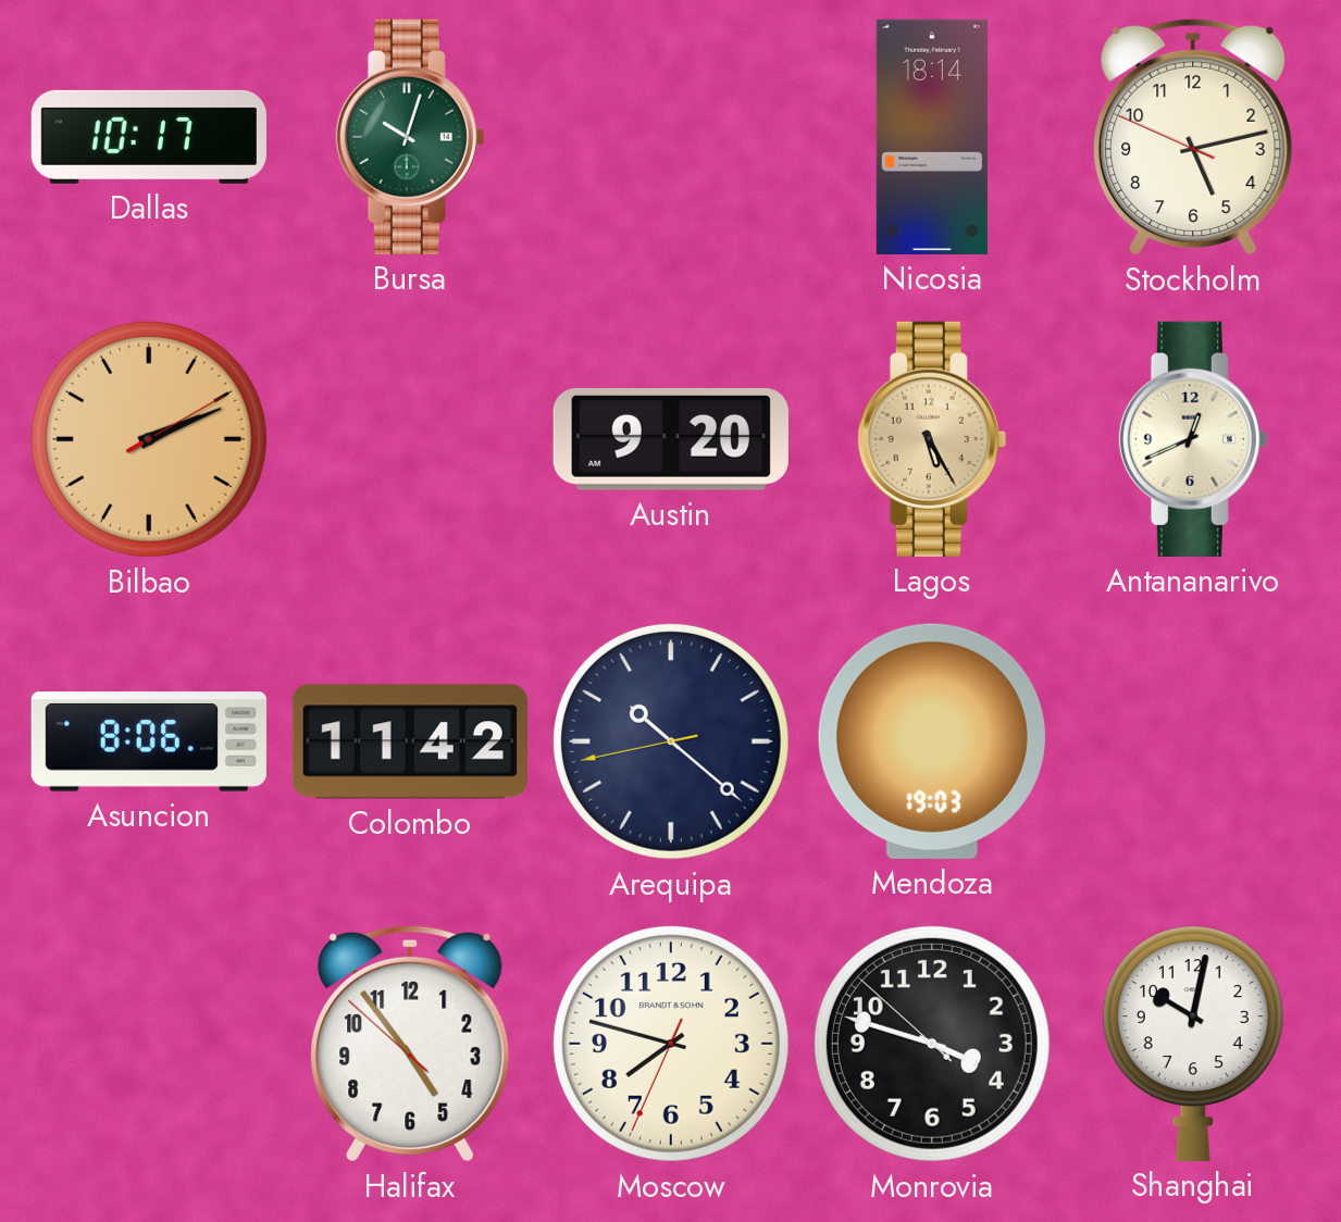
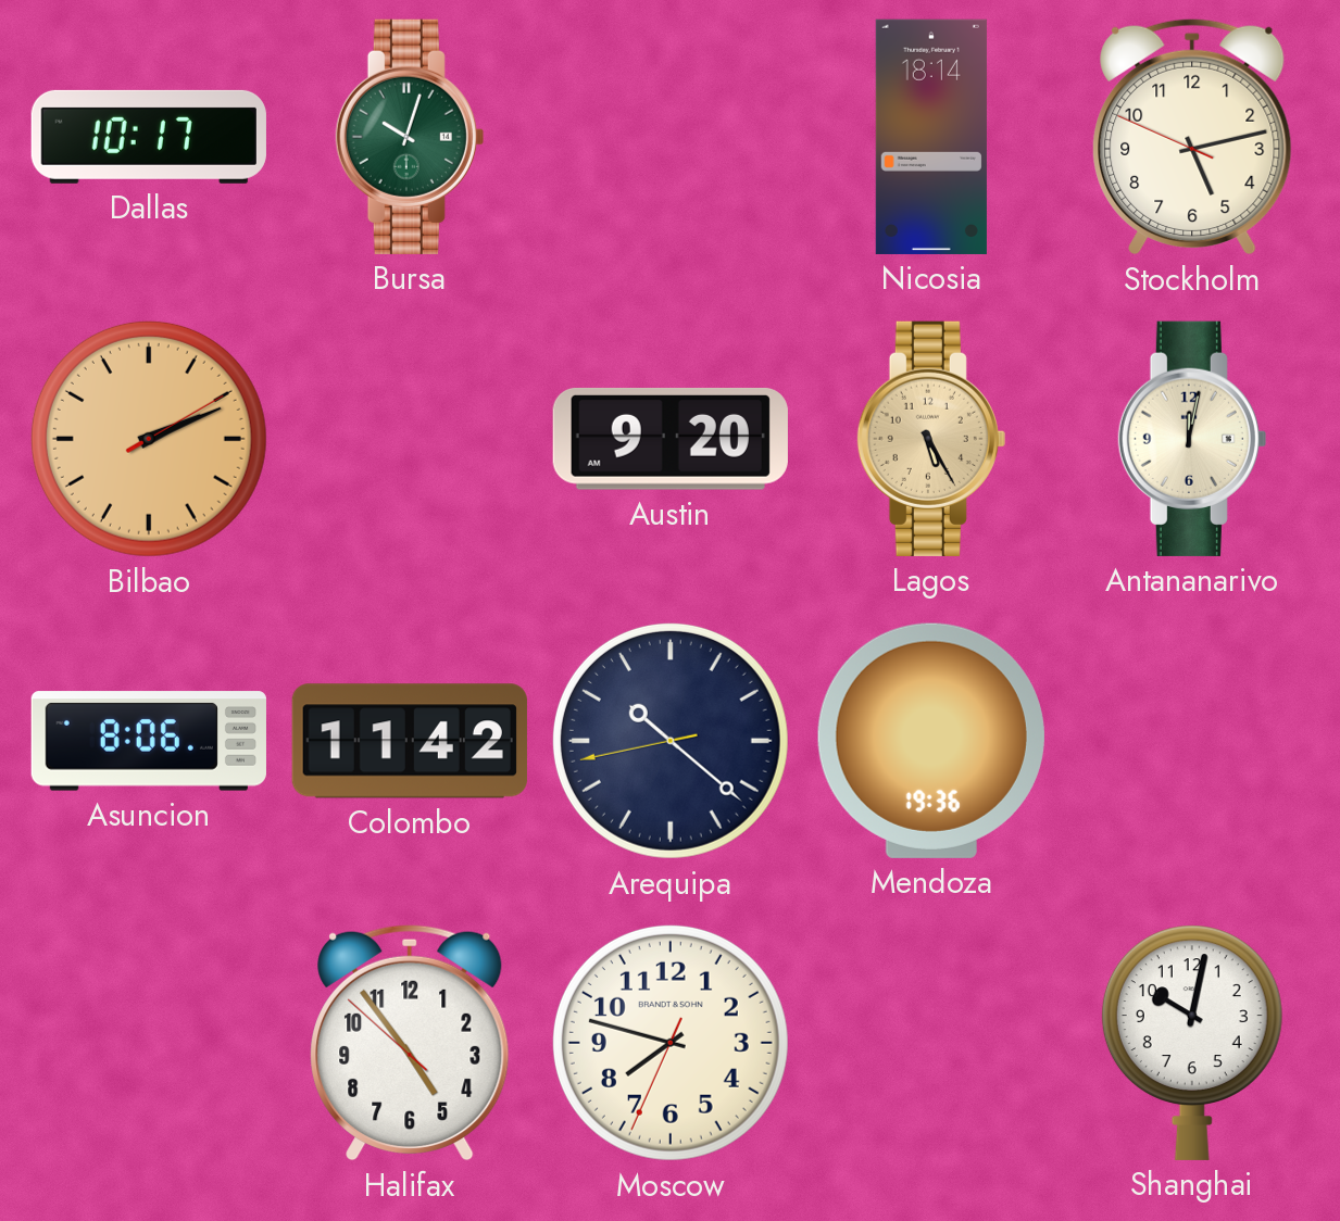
Antananarivo: 12:41 -> 12:02 (1192, 439)
Mendoza: 19:03 -> 19:36 (931, 741)
Monrovia: 3:47 -> none (932, 1044)
